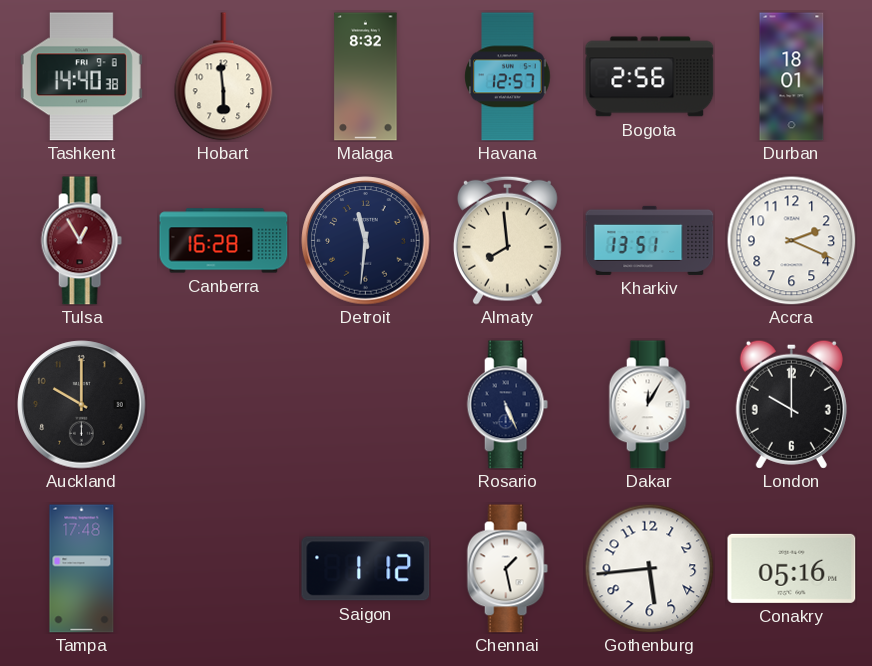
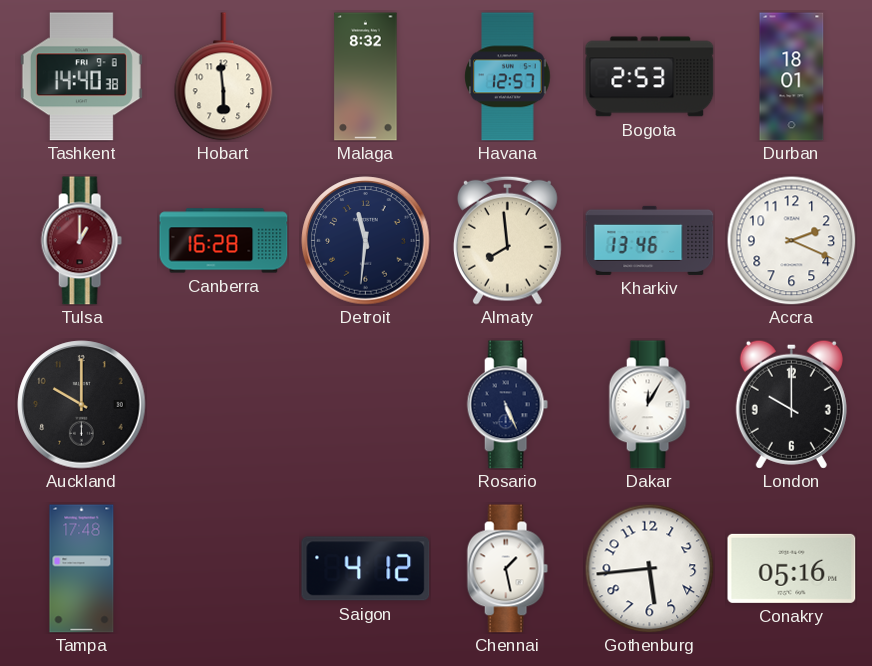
Bogota: 2:56 -> 2:53 (650, 77)
Tulsa: 12:55 -> 1:00 (81, 241)
Kharkiv: 13:51 -> 13:46 (650, 240)
Saigon: 1:12 -> 4:12 (366, 569)
